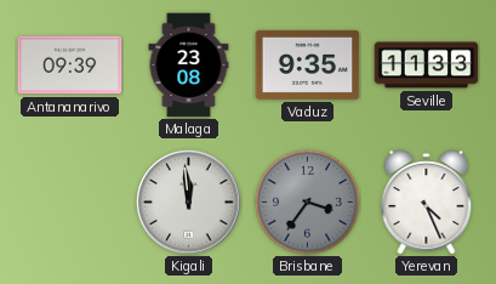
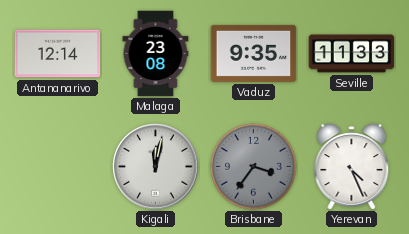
Antananarivo: 09:39 -> 12:14 (58, 54)
Kigali: 11:59 -> 12:02 (156, 167)
